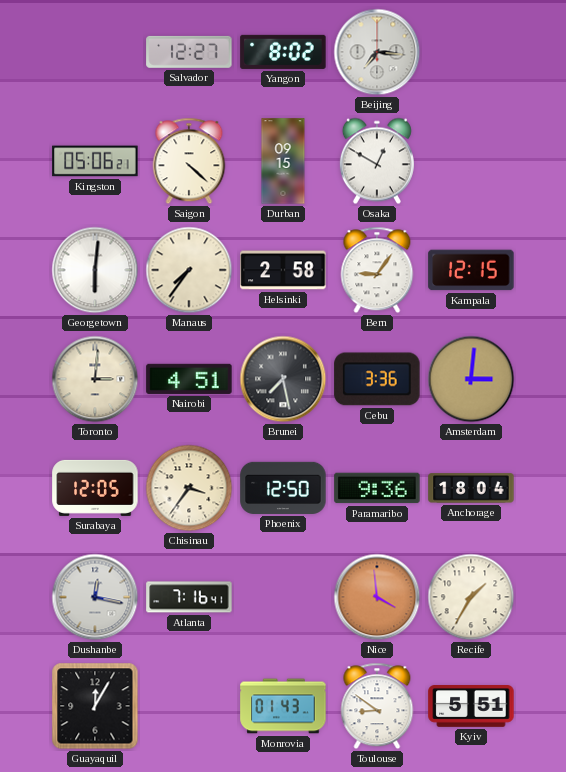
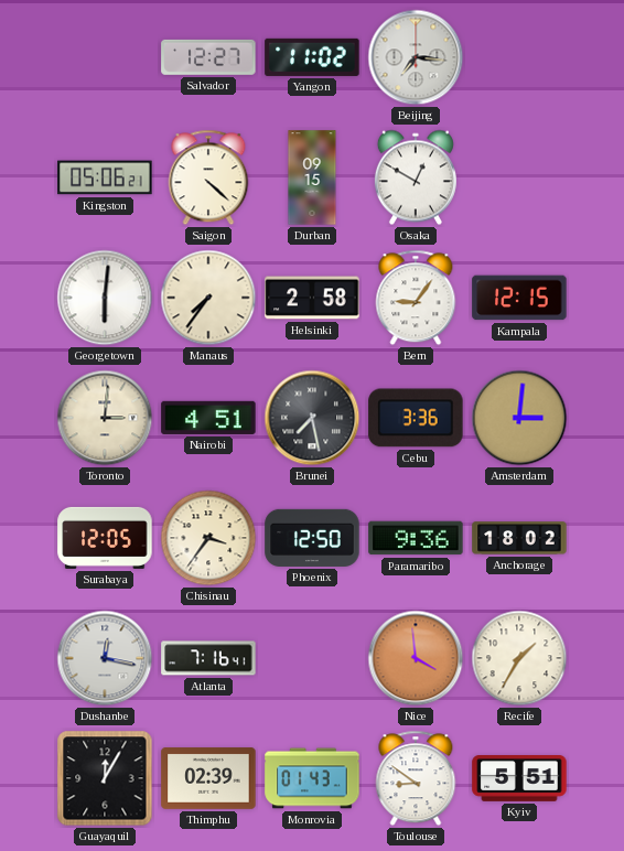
Yangon: 8:02 -> 11:02 (312, 57)
Anchorage: 18:04 -> 18:02 (519, 538)
Thimphu: none -> 02:39 (208, 778)
